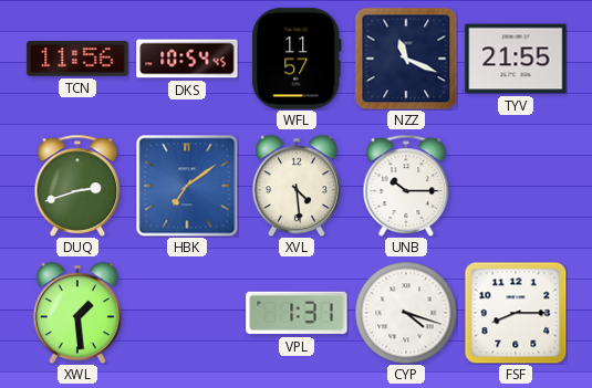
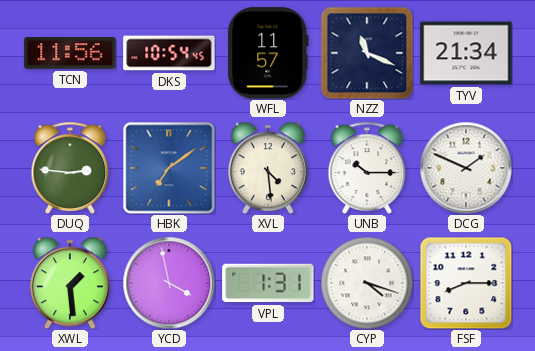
TYV: 21:55 -> 21:34 (466, 53)
DUQ: 2:42 -> 2:46 (70, 168)
DCG: none -> 1:49 (466, 168)
YCD: none -> 3:58 (169, 283)
